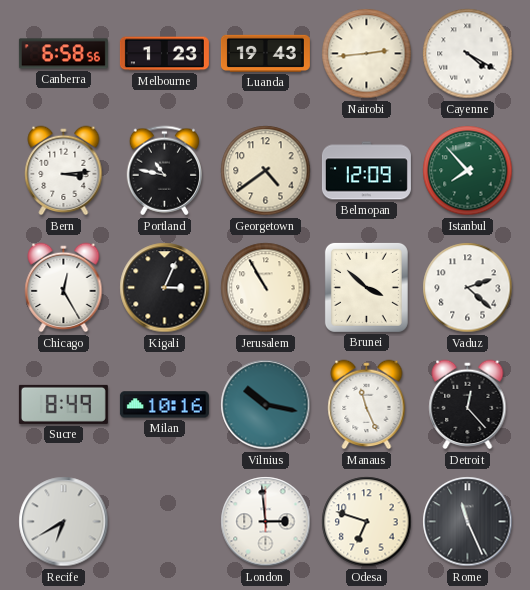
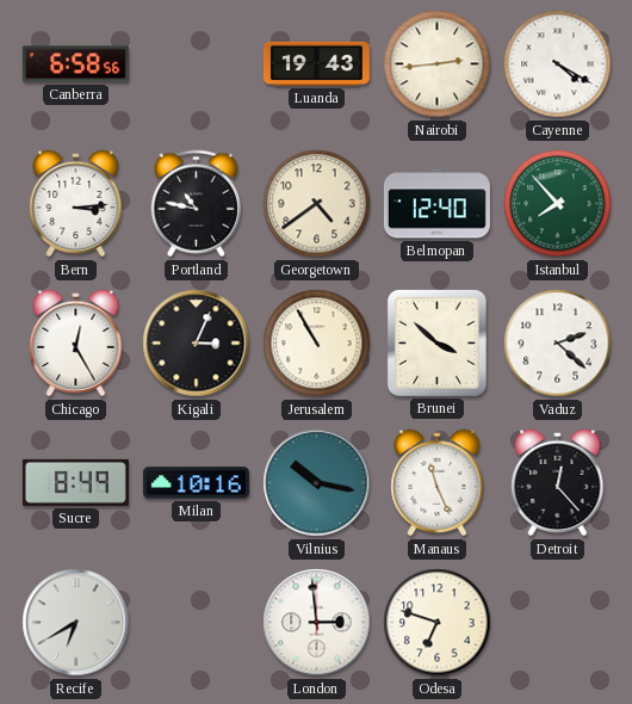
Melbourne: 1:23 -> none (164, 54)
Belmopan: 12:09 -> 12:40 (436, 204)
Rome: 11:26 -> none (468, 522)
